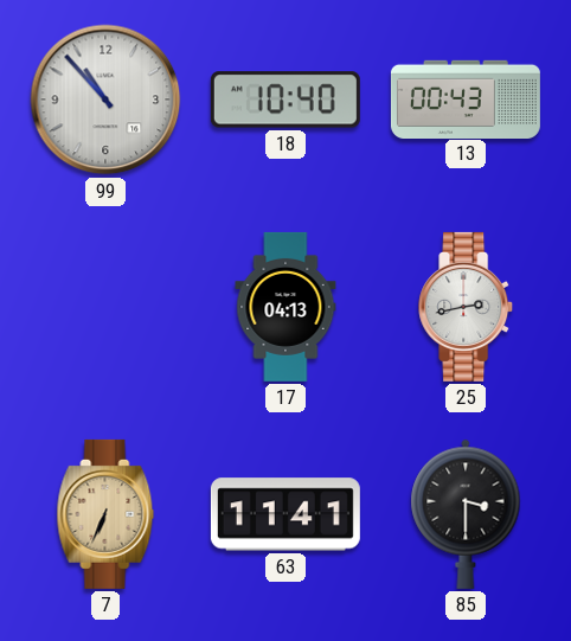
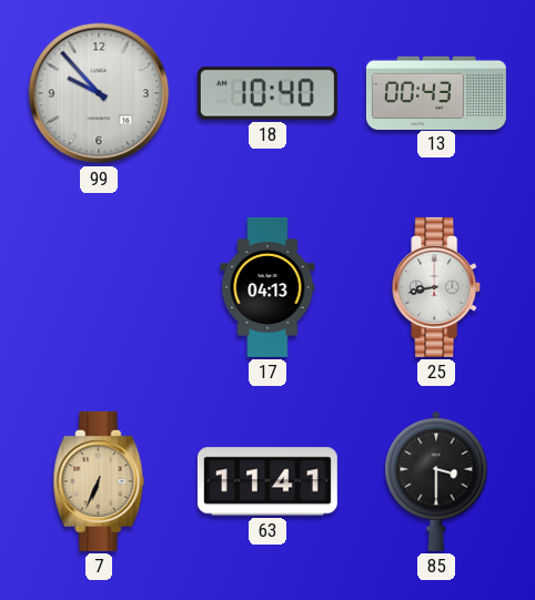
99: 10:53 -> 9:53 (99, 93)
25: 2:43 -> 8:43 (437, 287)
